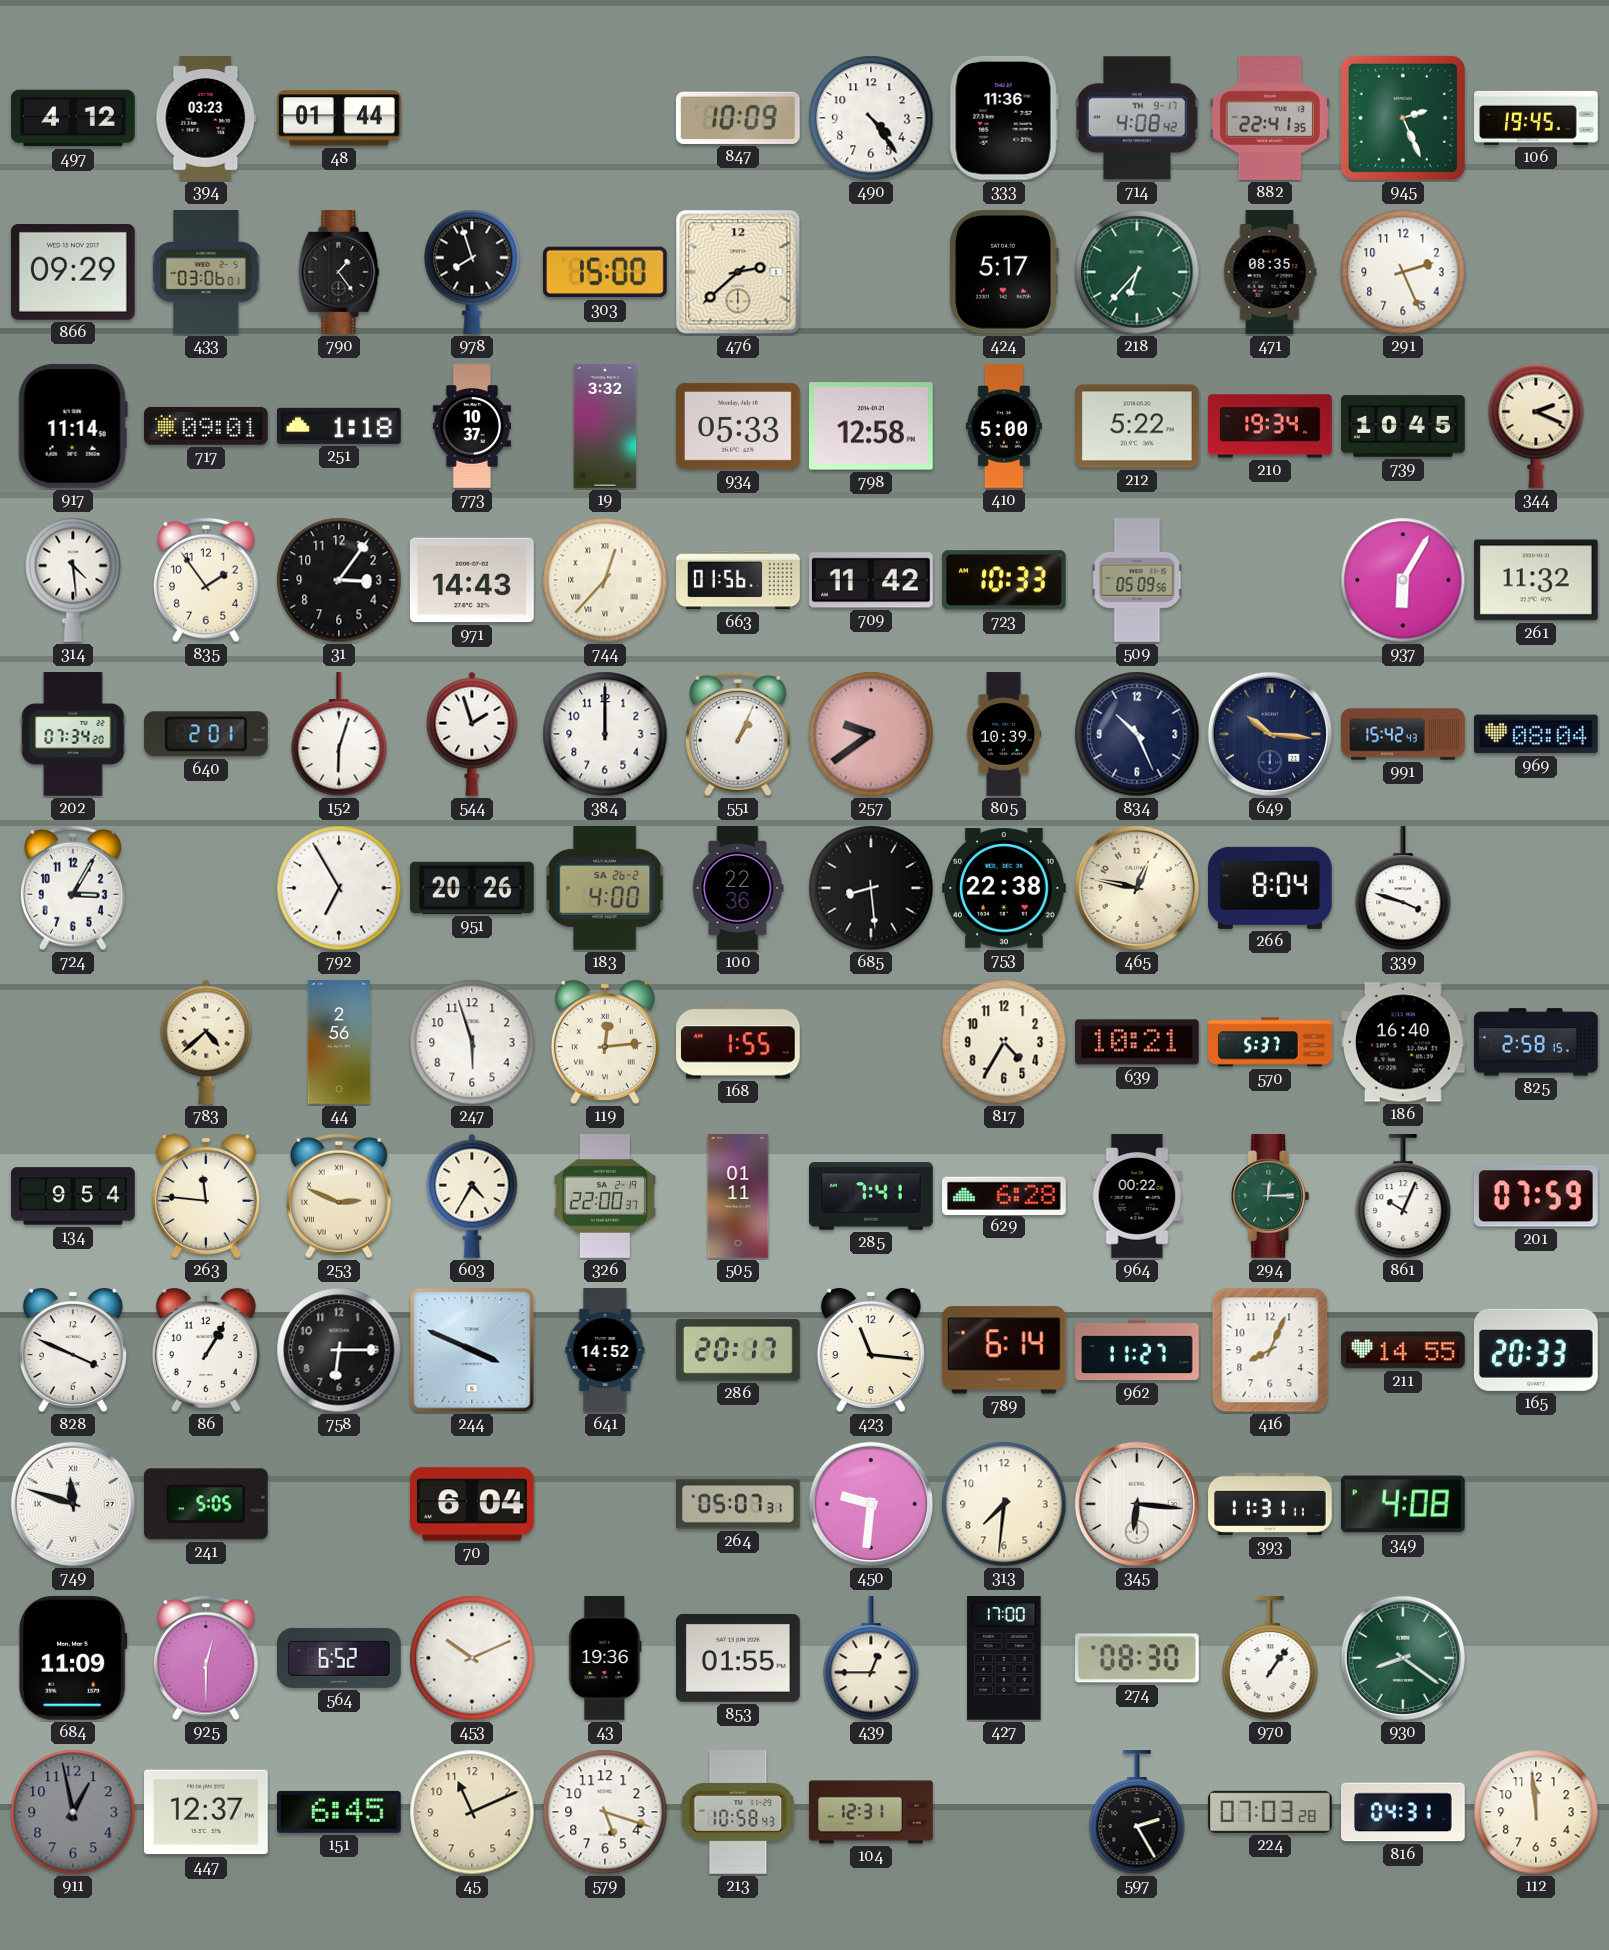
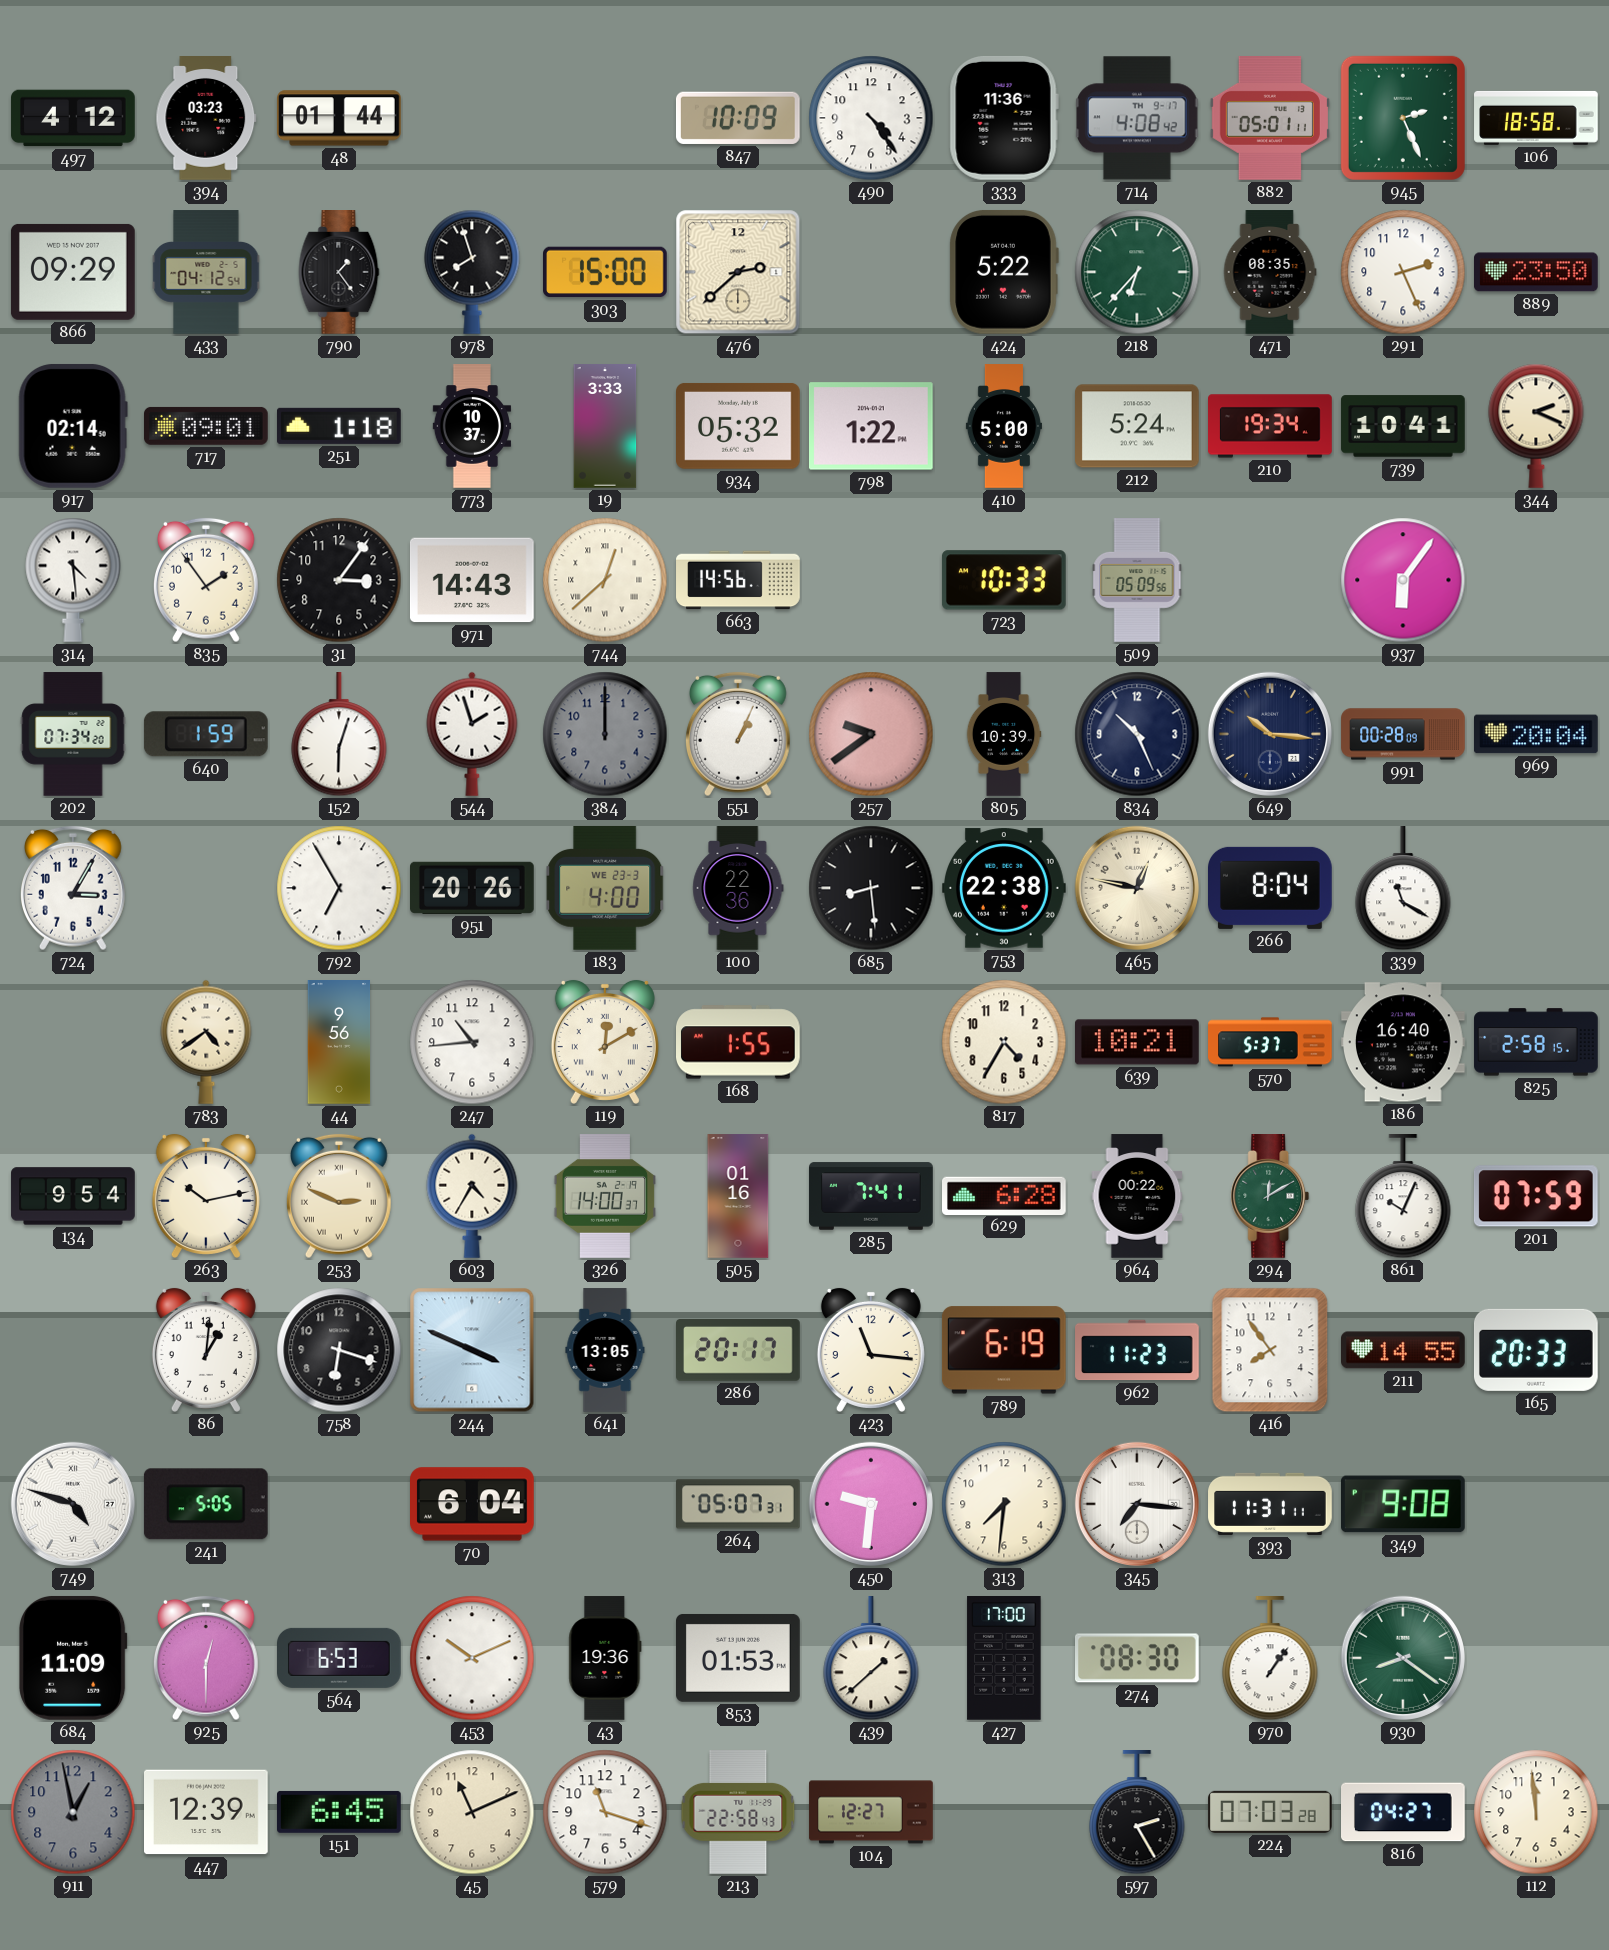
882: 22:41 -> 05:01 (1270, 119)
106: 19:45 -> 18:58 (1536, 118)
433: 03:06 -> 04:12 (206, 272)
424: 5:17 -> 5:22 (1004, 272)
889: none -> 23:50 (1537, 272)
917: 11:14 -> 02:14 (73, 426)
19: 3:32 -> 3:33 (605, 426)
934: 05:33 -> 05:32 (739, 426)
798: 12:58 -> 1:22 (871, 426)
212: 5:22 -> 5:24 (1138, 426)
739: 10:45 -> 10:41 (1403, 426)
744: 12:37 -> 12:38 (605, 580)
663: 01:56 -> 14:56 (738, 580)
709: 11:42 -> none (872, 580)
937: 6:05 -> 6:06 (1403, 580)
261: 11:32 -> none (1537, 580)
640: 2:01 -> 1:59 (206, 734)
384 dial: white -> grey (605, 734)
991: 15:42 -> 00:28 (1403, 734)
969: 08:04 -> 20:04 (1537, 734)
183 date: SA 26-2 -> WE 23-3 (605, 888)
339: 3:48 -> 11:20 (1403, 889)
783: 4:38 -> 4:39 (206, 1042)
44: 2:56 -> 9:56 (339, 1042)
247: 5:57 -> 10:44 (472, 1042)
119: 12:14 -> 12:10 (605, 1042)
263: 11:46 -> 10:13 (206, 1196)
326: 22:00 -> 14:00 (605, 1197)
505: 01:11 -> 01:16 (738, 1196)
294: 12:15 -> 12:10 (1270, 1197)
828: 3:49 -> none (73, 1350)
86: 1:05 -> 1:01 (206, 1350)
758: 6:15 -> 6:18 (339, 1350)
641: 14:52 -> 13:05 (605, 1350)
789: 6:14 -> 6:19 (1004, 1350)
962: 11:27 -> 11:23 (1137, 1350)
416: 8:04 -> 7:54 (1270, 1350)
749: 11:48 -> 4:48 (73, 1504)
345: 6:16 -> 7:16 (1137, 1504)
349: 4:08 -> 9:08 (1404, 1504)
564: 6:52 -> 6:53 (340, 1658)
853: 01:55 -> 01:53 (739, 1658)
439: 12:45 -> 1:38 (871, 1659)
447: 12:37 -> 12:39 (207, 1812)
579: 5:18 -> 11:18 (605, 1812)
213: 10:58 -> 22:58 (738, 1813)
104: 12:31 -> 12:27 (871, 1812)
816: 04:31 -> 04:27 (1404, 1812)
